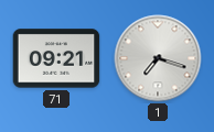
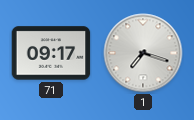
71: 09:21 -> 09:17 (51, 53)
